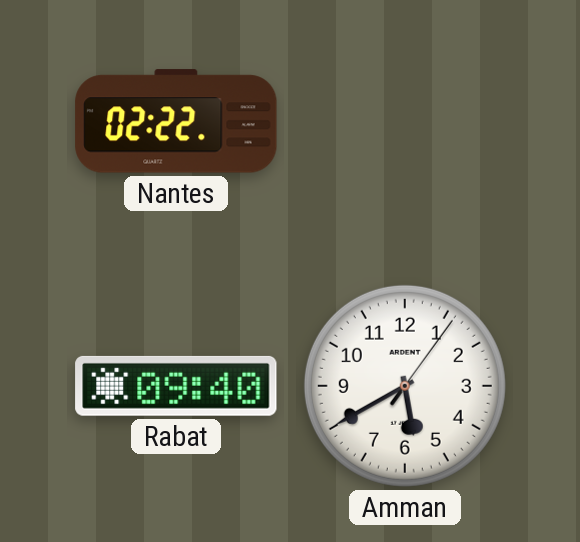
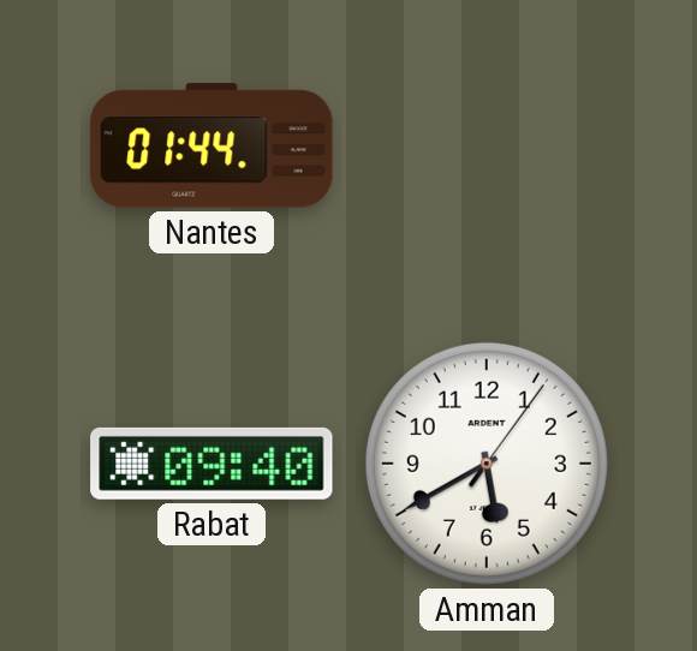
Nantes: 02:22 -> 01:44 (212, 145)
